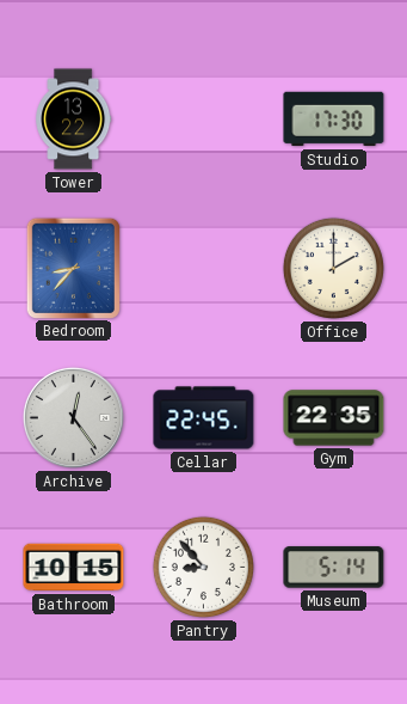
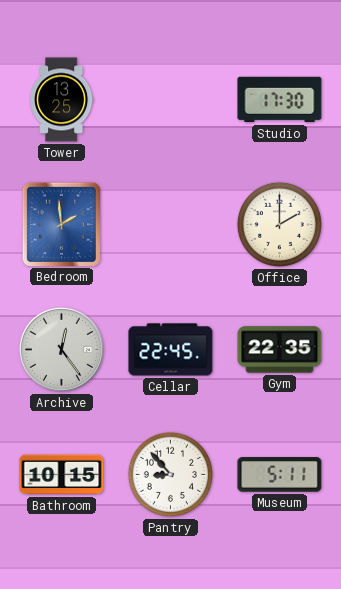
Tower: 13:22 -> 13:25 (62, 100)
Bedroom: 8:37 -> 1:59 (61, 224)
Museum: 5:14 -> 5:11 (280, 475)
